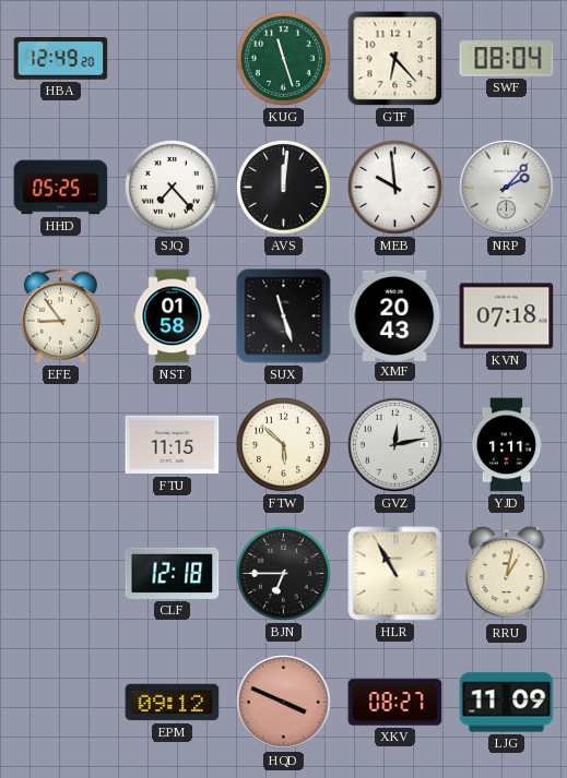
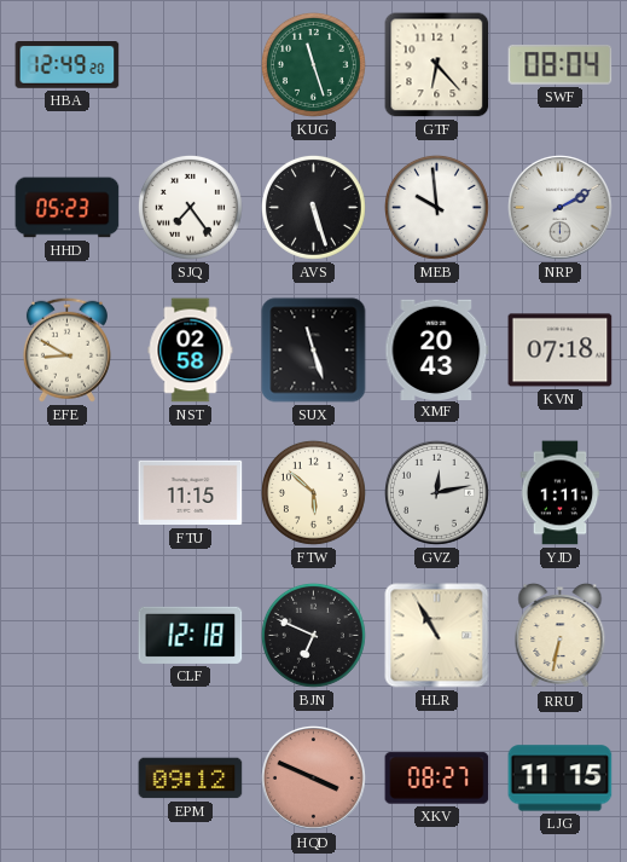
HHD: 05:25 -> 05:23 (68, 208)
SJQ: 7:23 -> 7:24 (190, 207)
AVS: 12:01 -> 5:27 (313, 207)
NRP: 2:07 -> 2:10 (561, 208)
EFE: 8:54 -> 8:50 (66, 349)
NST: 01:58 -> 02:58 (191, 351)
BJN: 6:45 -> 6:49 (313, 635)
RRU: 1:02 -> 6:32 (561, 636)
LJG: 11:09 -> 11:15 (561, 779)
